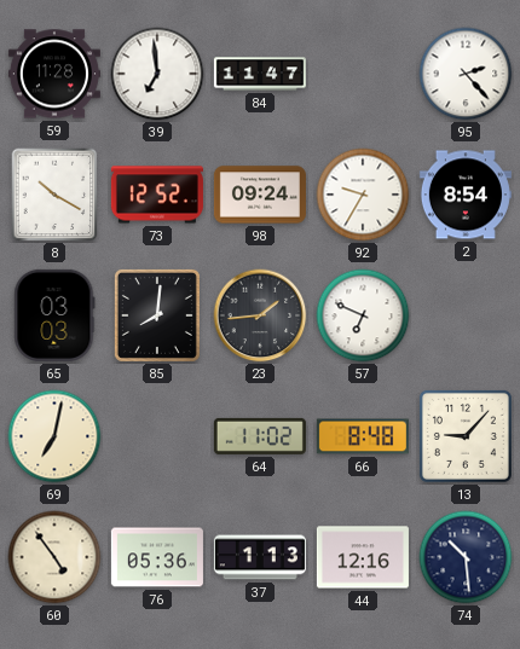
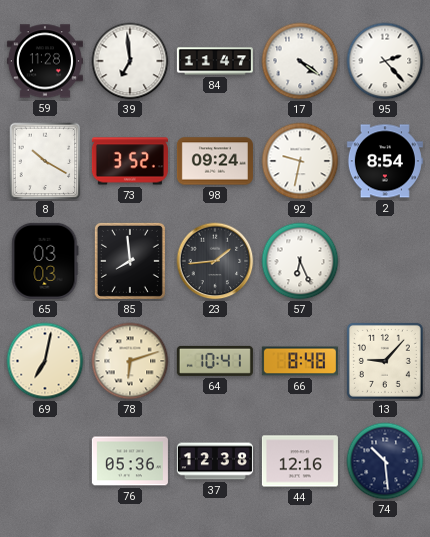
17: none -> 4:21 (300, 61)
73: 12:52 -> 3:52 (130, 161)
92: 9:35 -> 9:32 (300, 161)
85: 8:01 -> 7:59 (130, 261)
57: 6:49 -> 6:26 (300, 261)
78: none -> 6:12 (130, 361)
64: 11:02 -> 10:41 (215, 361)
60: 4:54 -> none (54, 557)
37: 1:13 -> 12:38 (215, 461)
